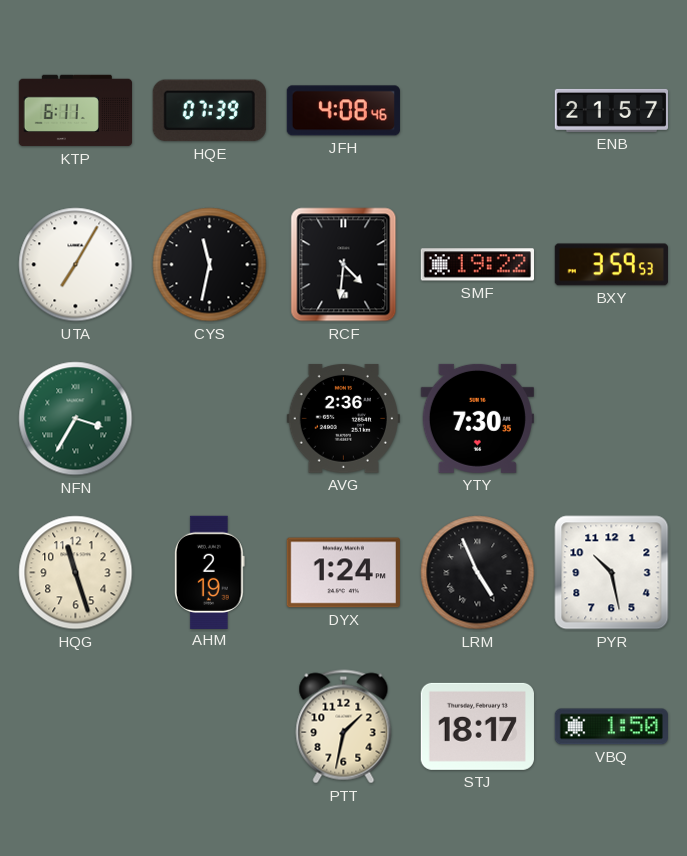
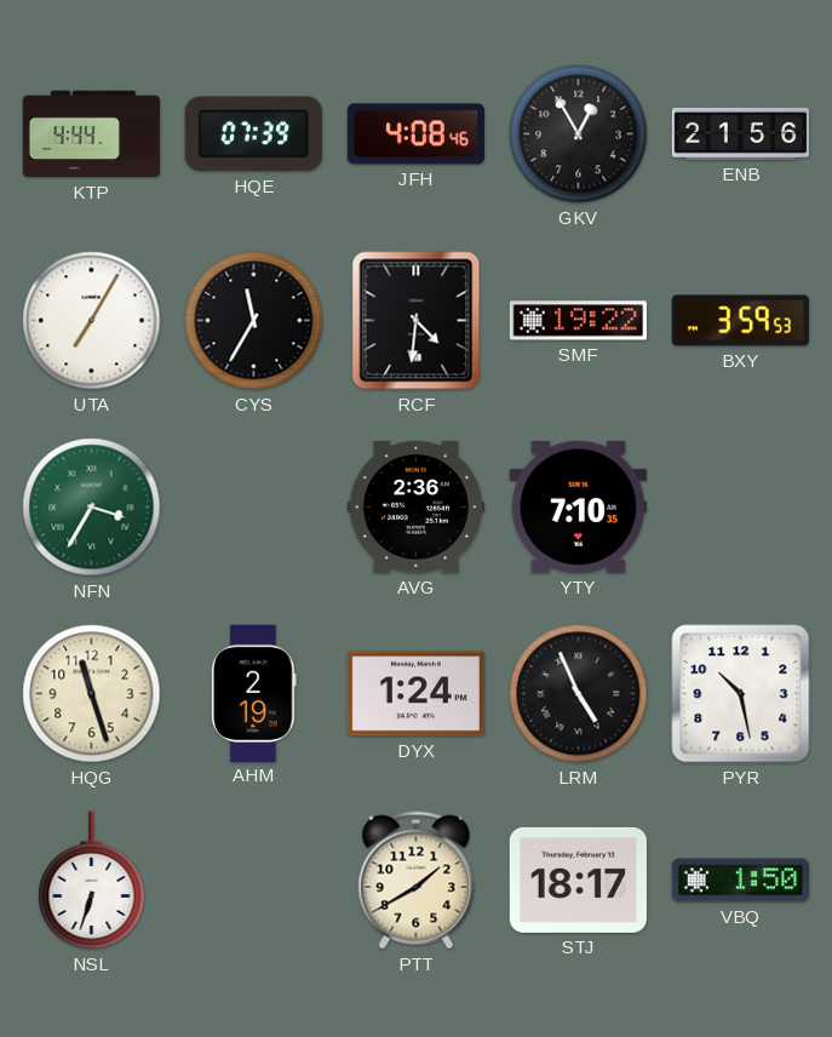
KTP: 6:11 -> 4:44 (92, 134)
GKV: none -> 12:55 (579, 134)
ENB: 21:57 -> 21:56 (740, 133)
CYS: 11:32 -> 11:35 (254, 321)
YTY: 7:30 -> 7:10 (578, 506)
NSL: none -> 6:33 (92, 881)
PTT: 1:32 -> 1:40 (417, 881)
